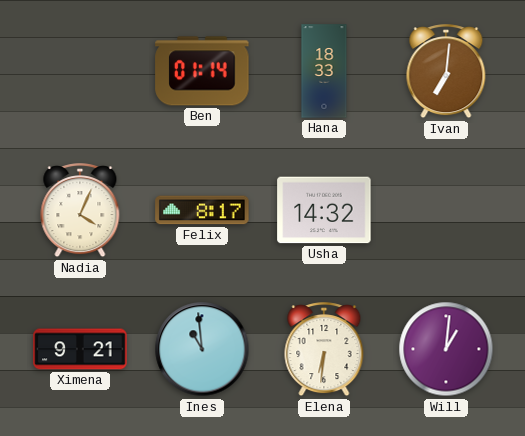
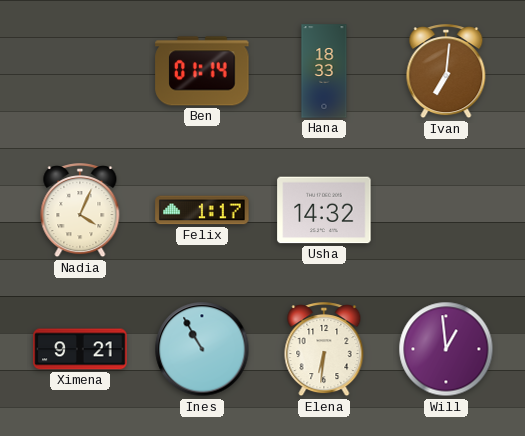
Felix: 8:17 -> 1:17 (202, 210)
Ines: 10:59 -> 10:55 (202, 349)
Will: 1:01 -> 12:59 (446, 349)
